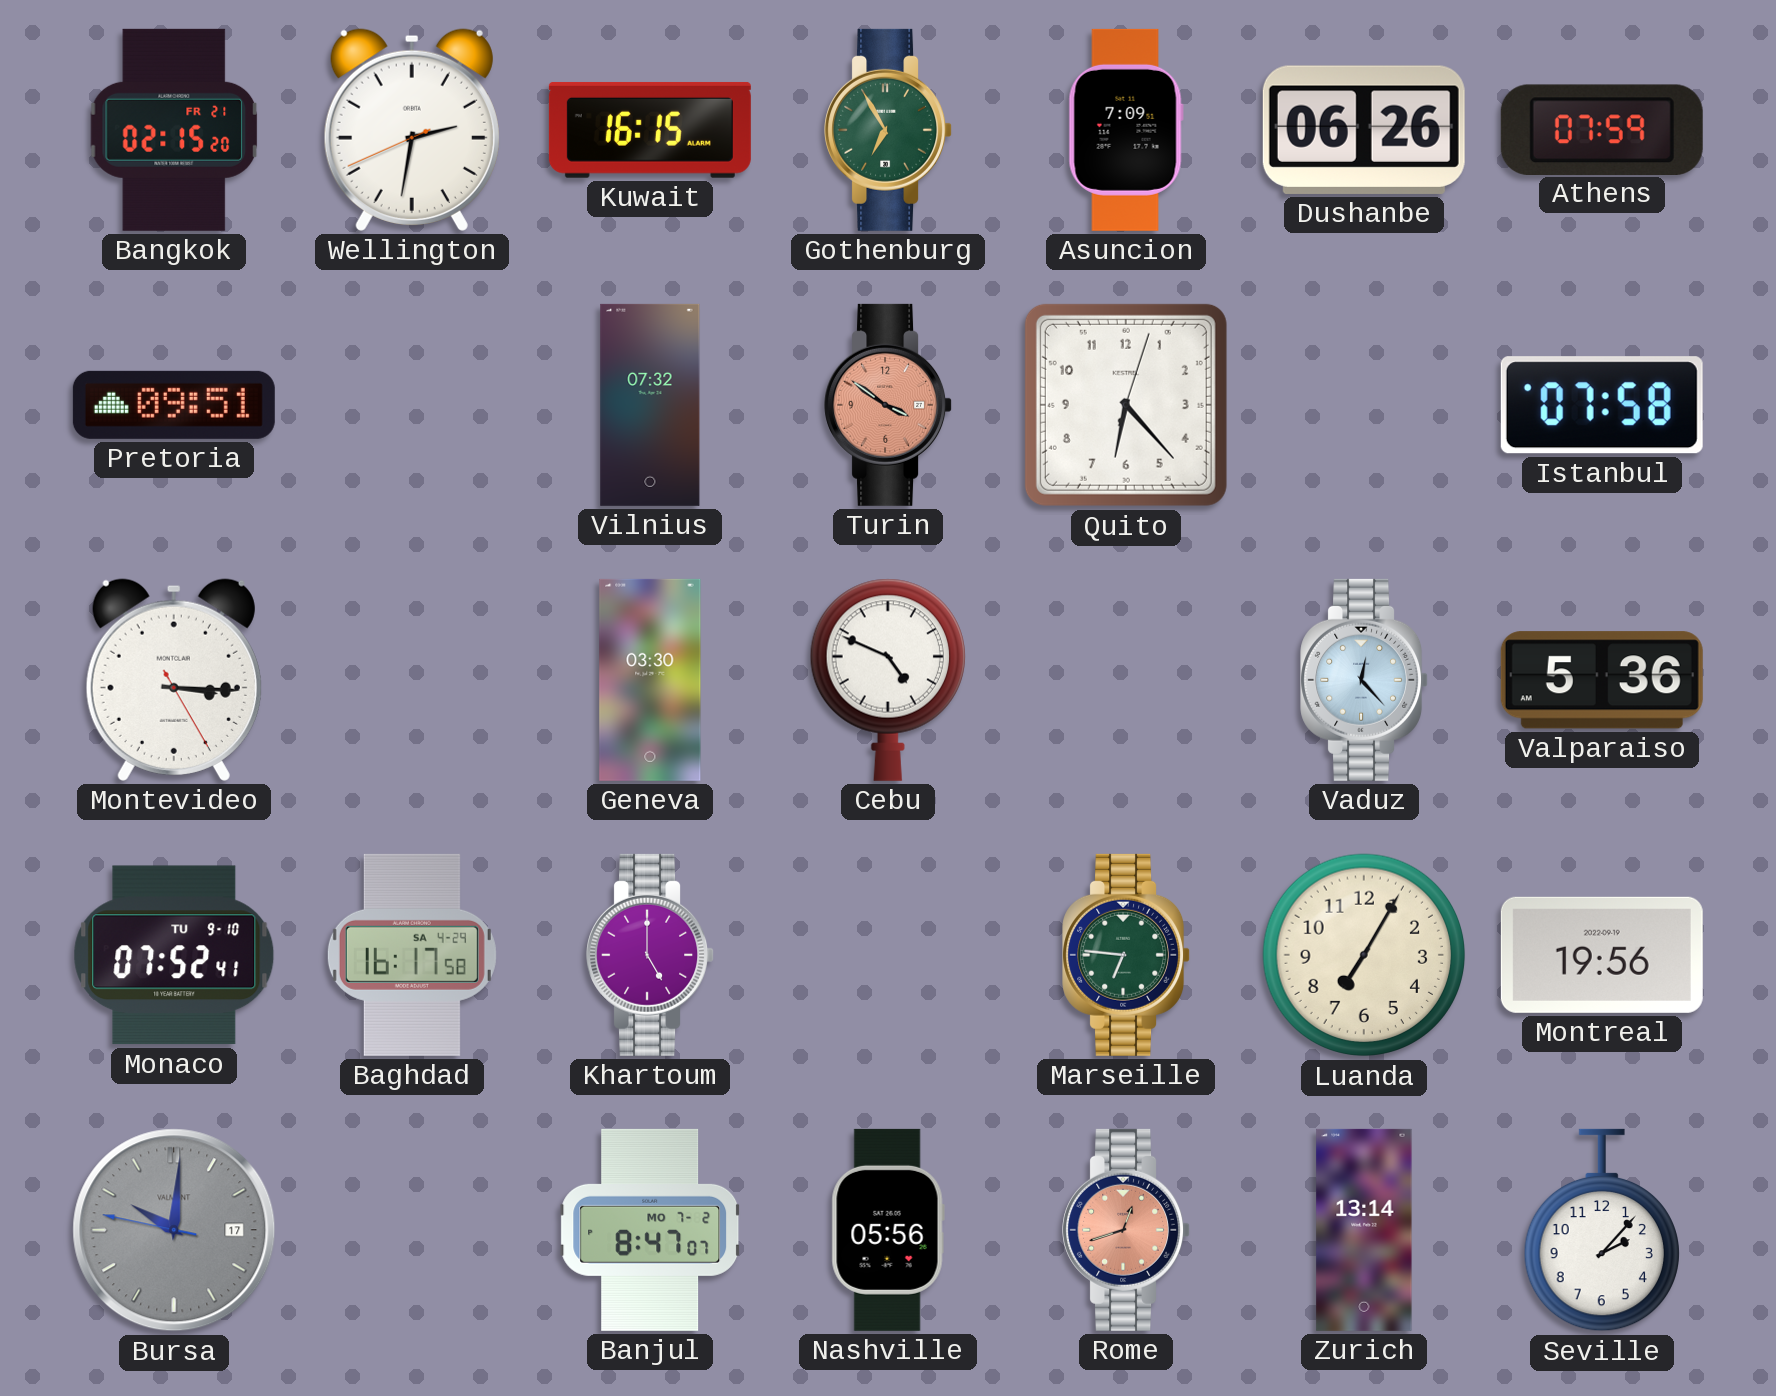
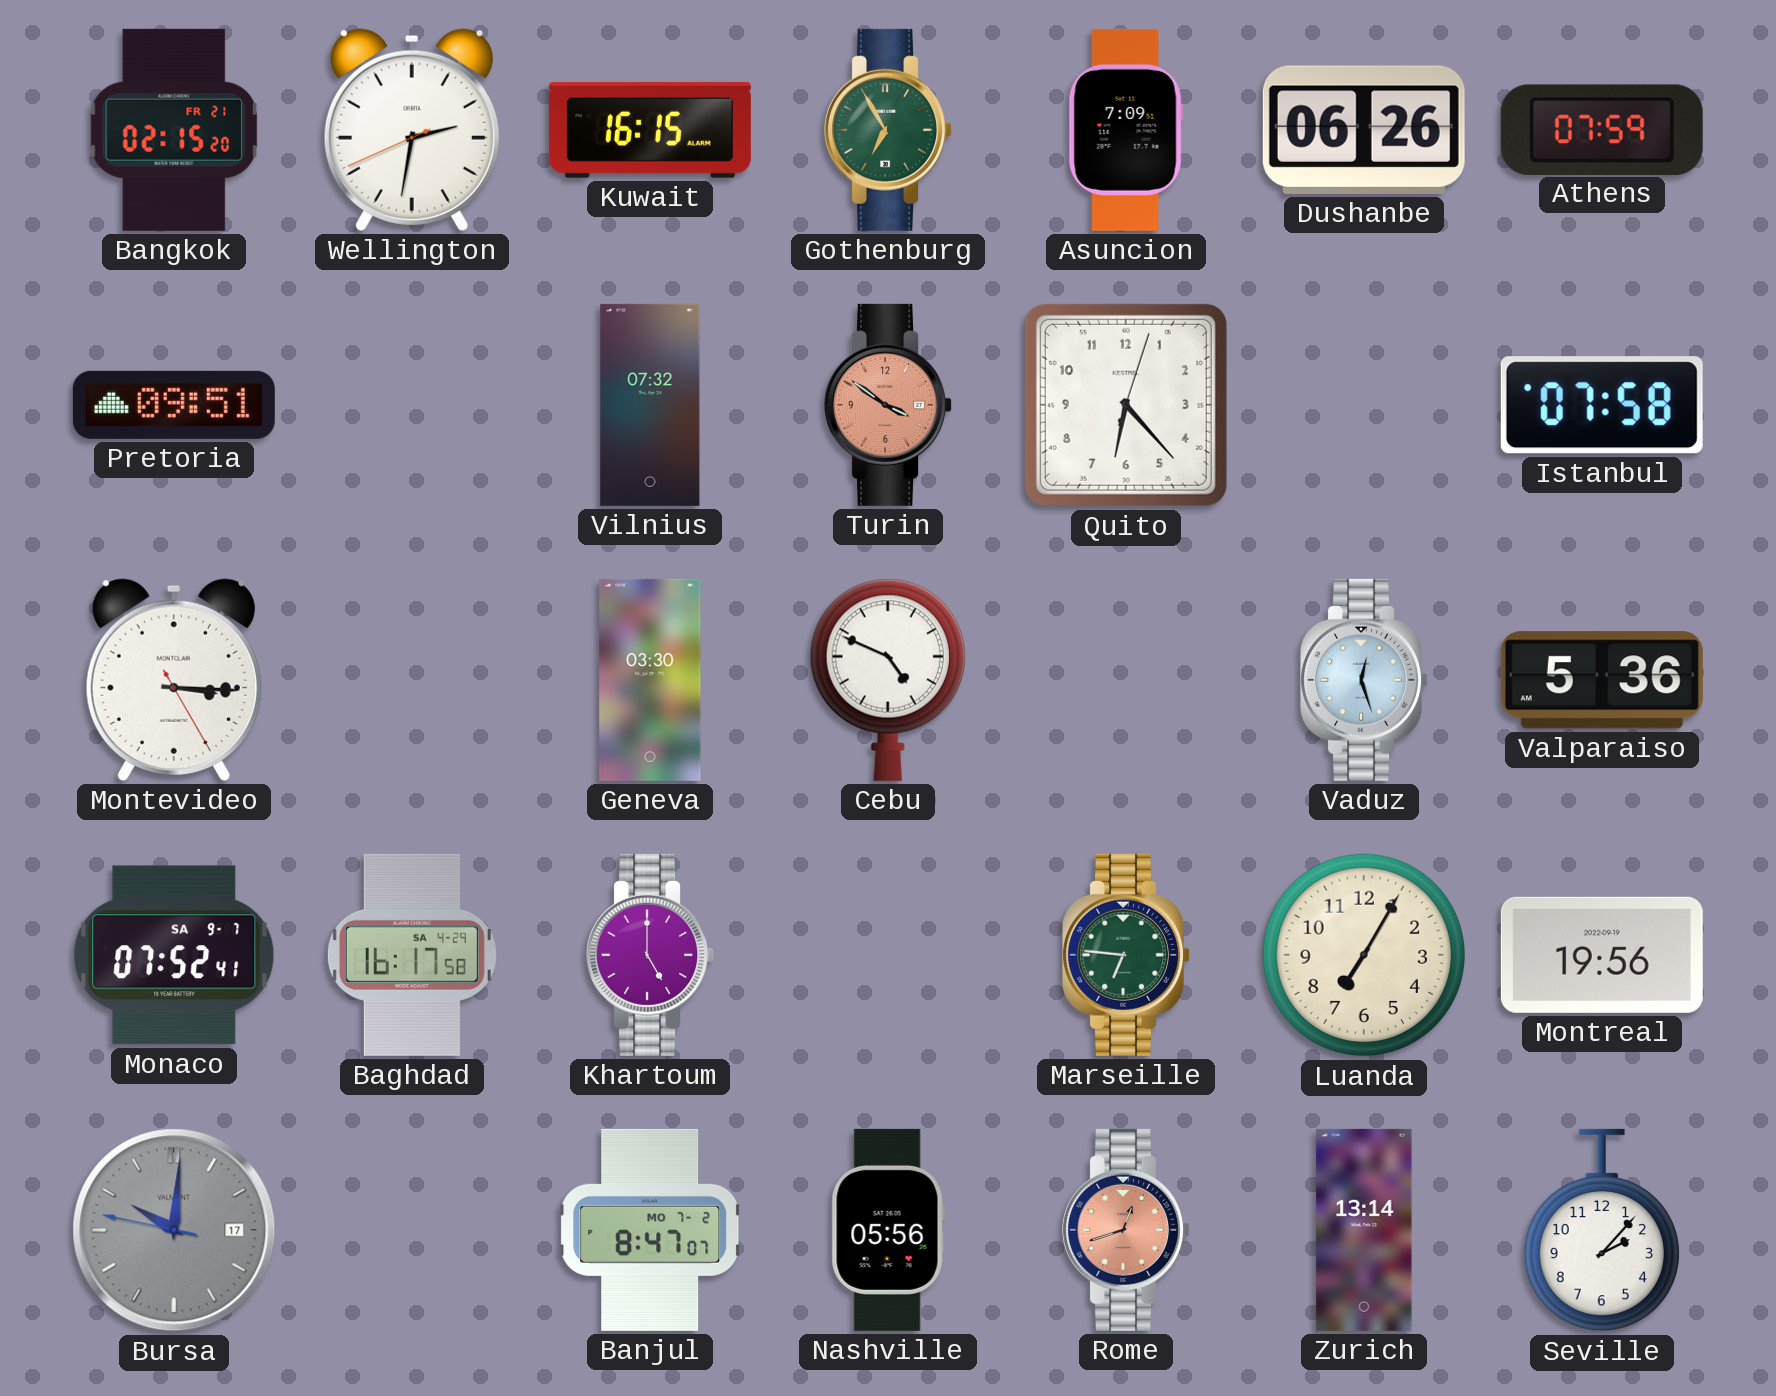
Vaduz: 12:23 -> 12:27 (1364, 680)
Monaco date: TU 9-10 -> SA 9-7 (174, 955)
